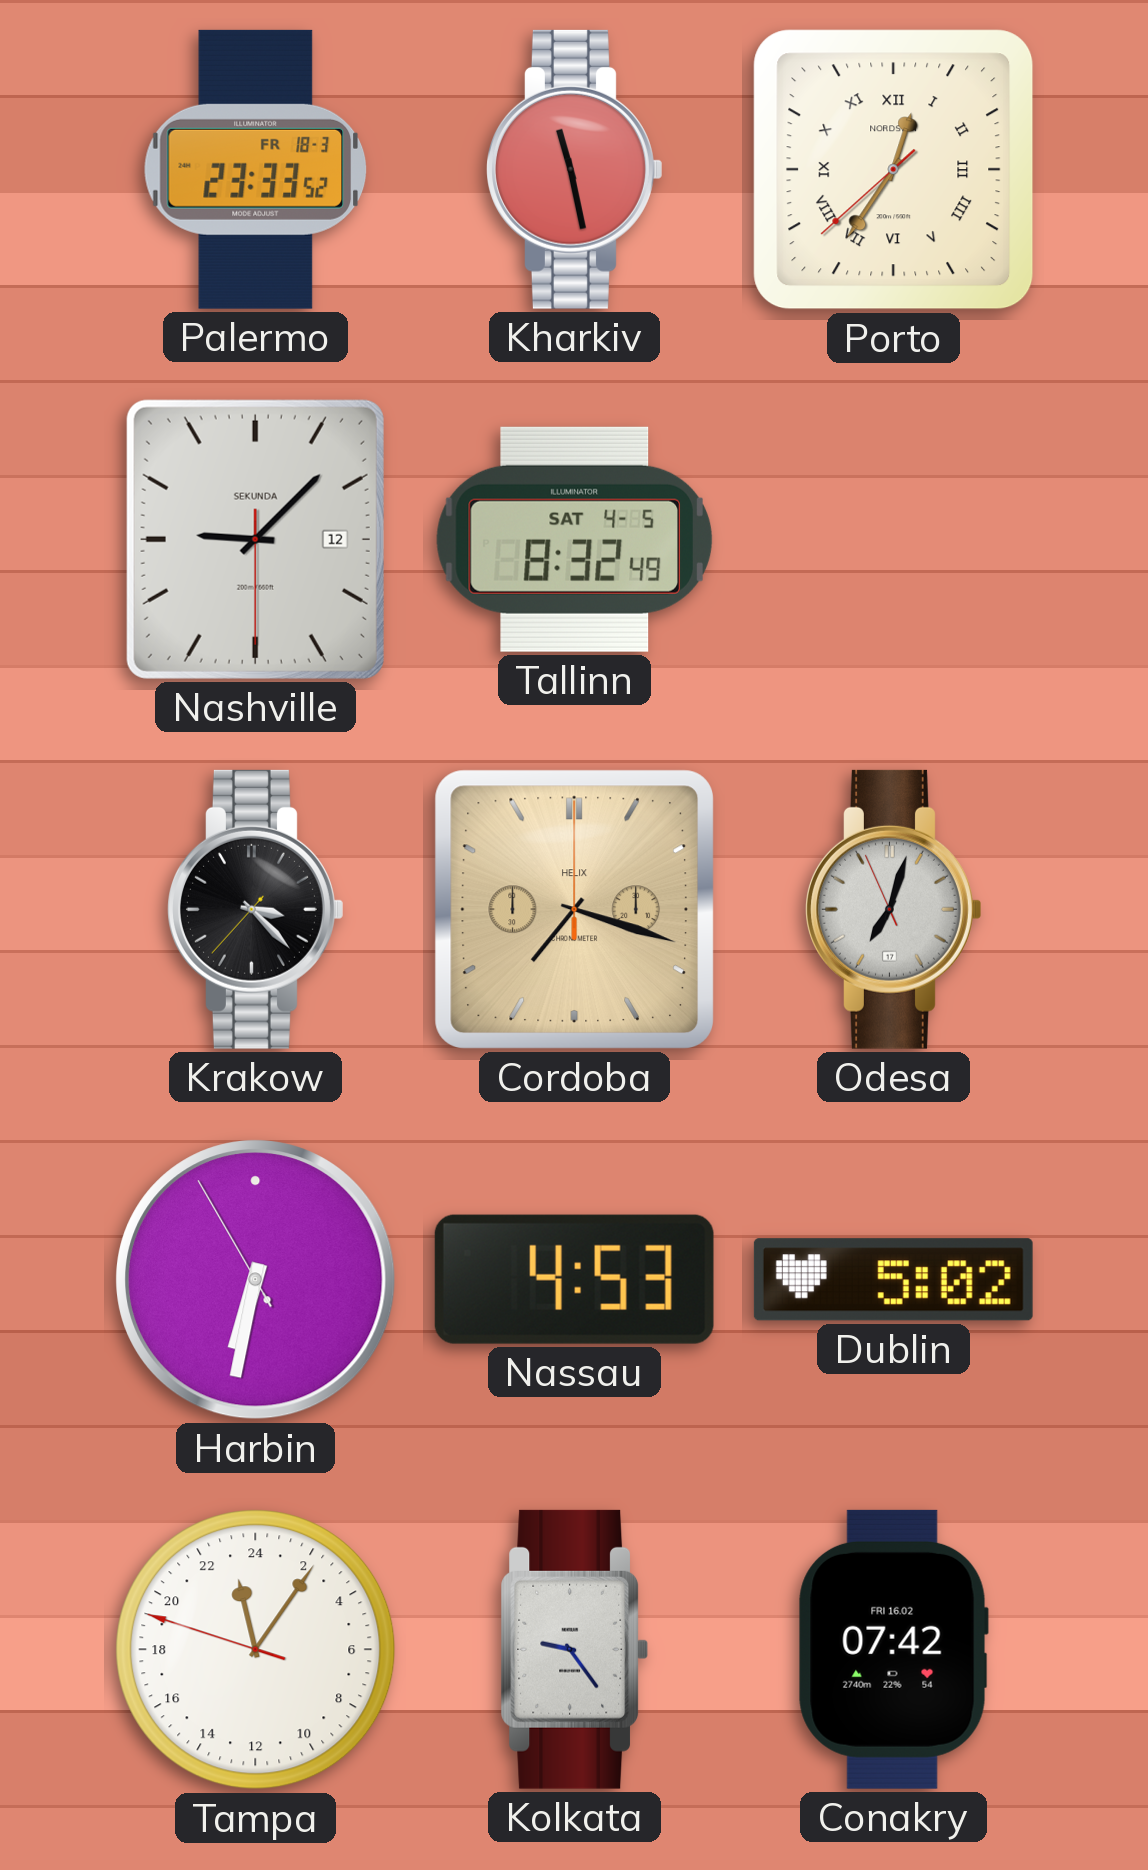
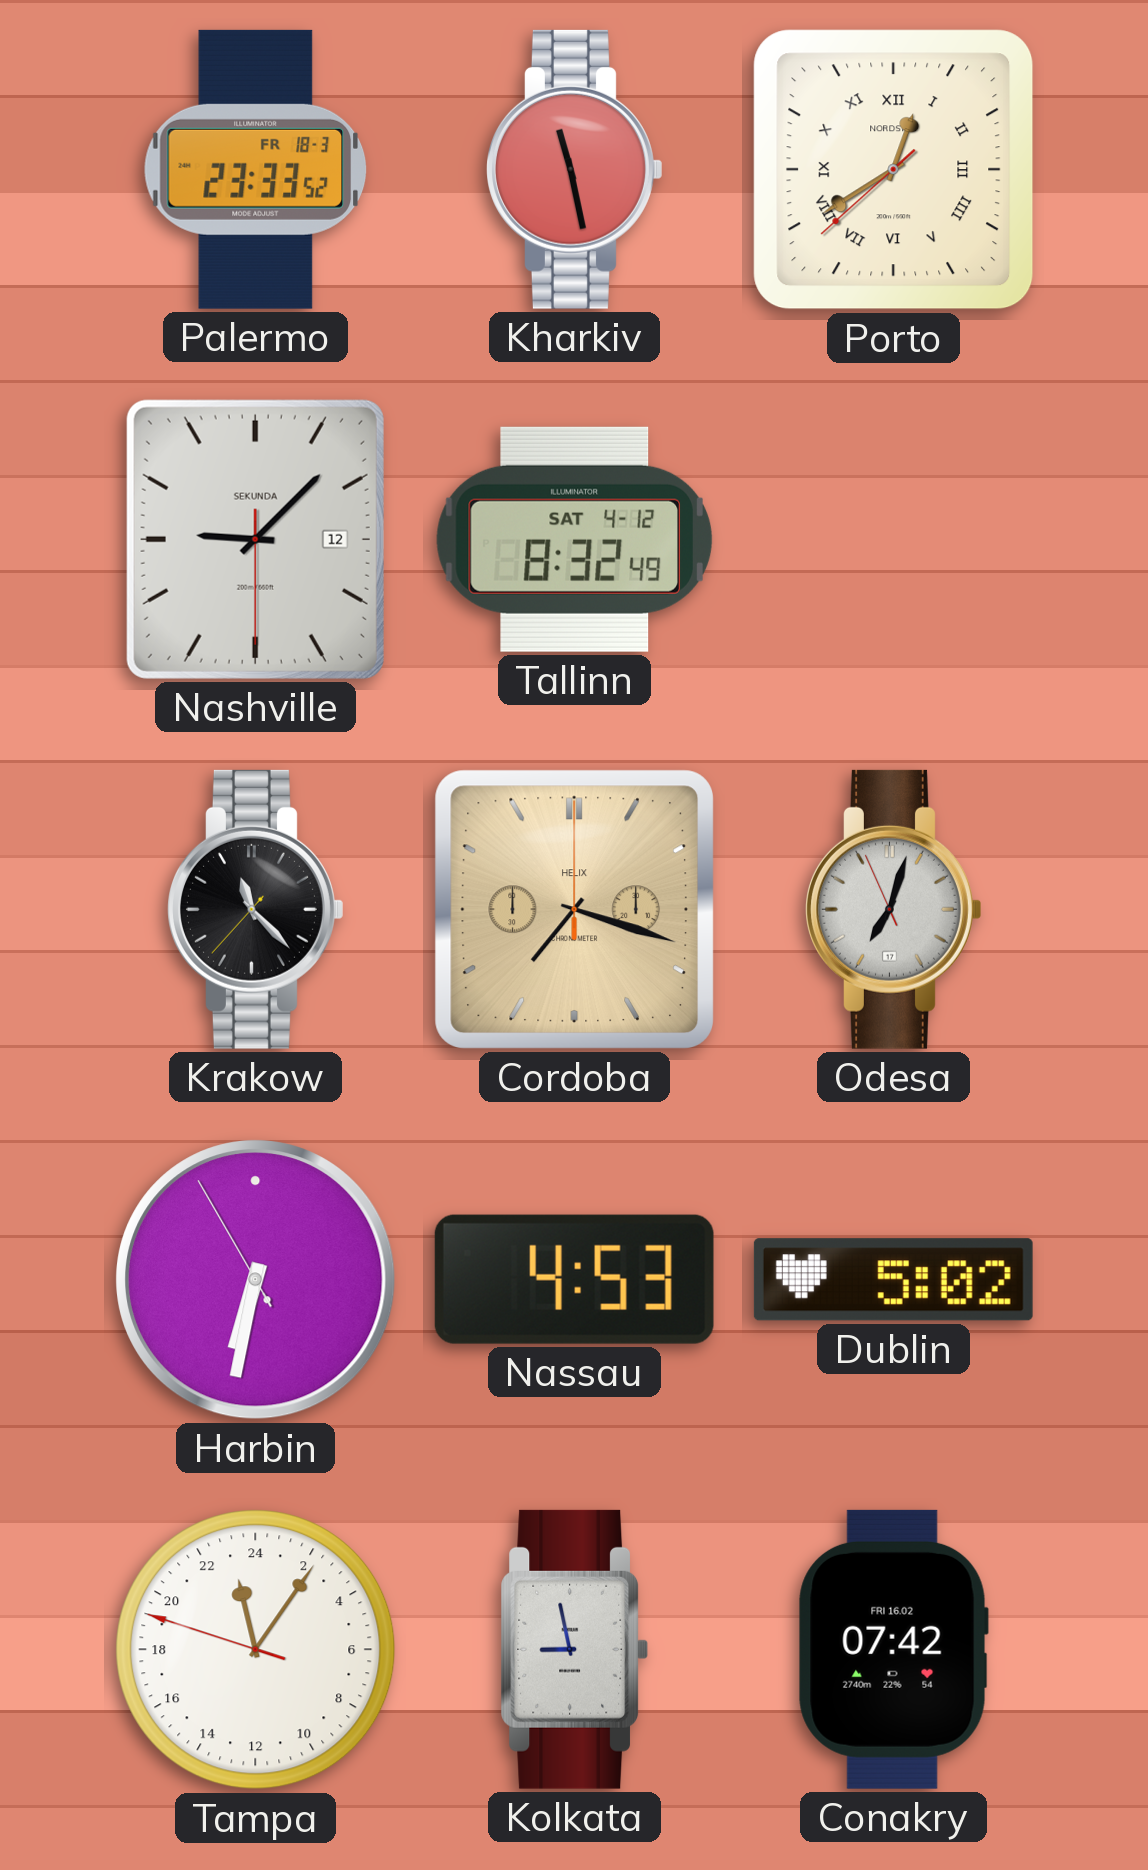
Porto: 12:35 -> 12:39 (894, 170)
Tallinn date: SAT 4-5 -> SAT 4-12 (574, 539)
Krakow: 3:22 -> 11:22 (256, 909)
Kolkata: 9:24 -> 8:58 (575, 1649)
